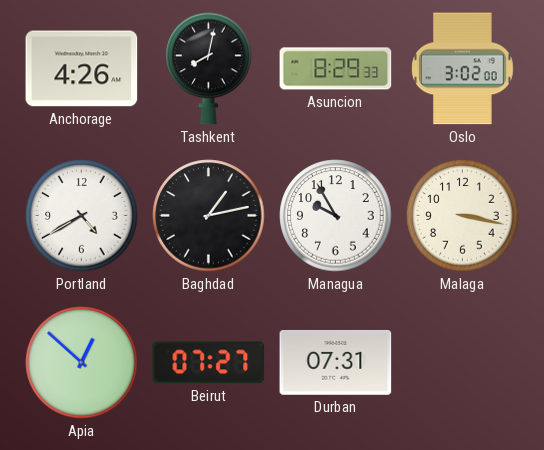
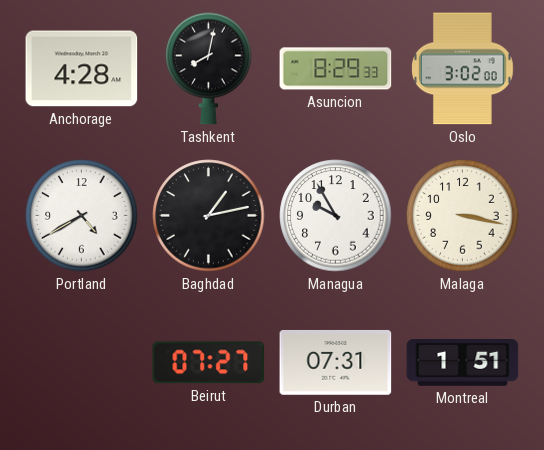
Anchorage: 4:26 -> 4:28 (82, 69)
Apia: 12:52 -> none (82, 363)
Montreal: none -> 1:51 (463, 363)
